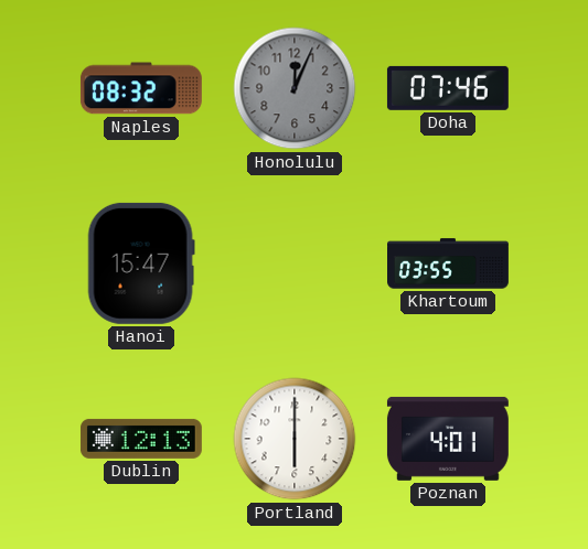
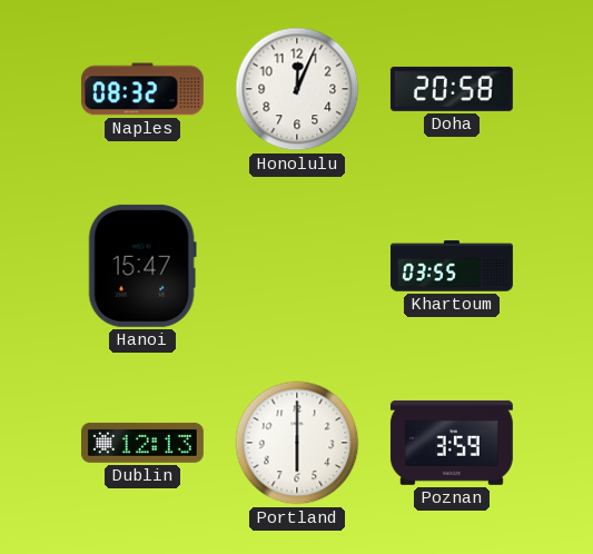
Honolulu dial: grey -> white (297, 89)
Doha: 07:46 -> 20:58 (452, 89)
Poznan: 4:01 -> 3:59 (452, 443)
